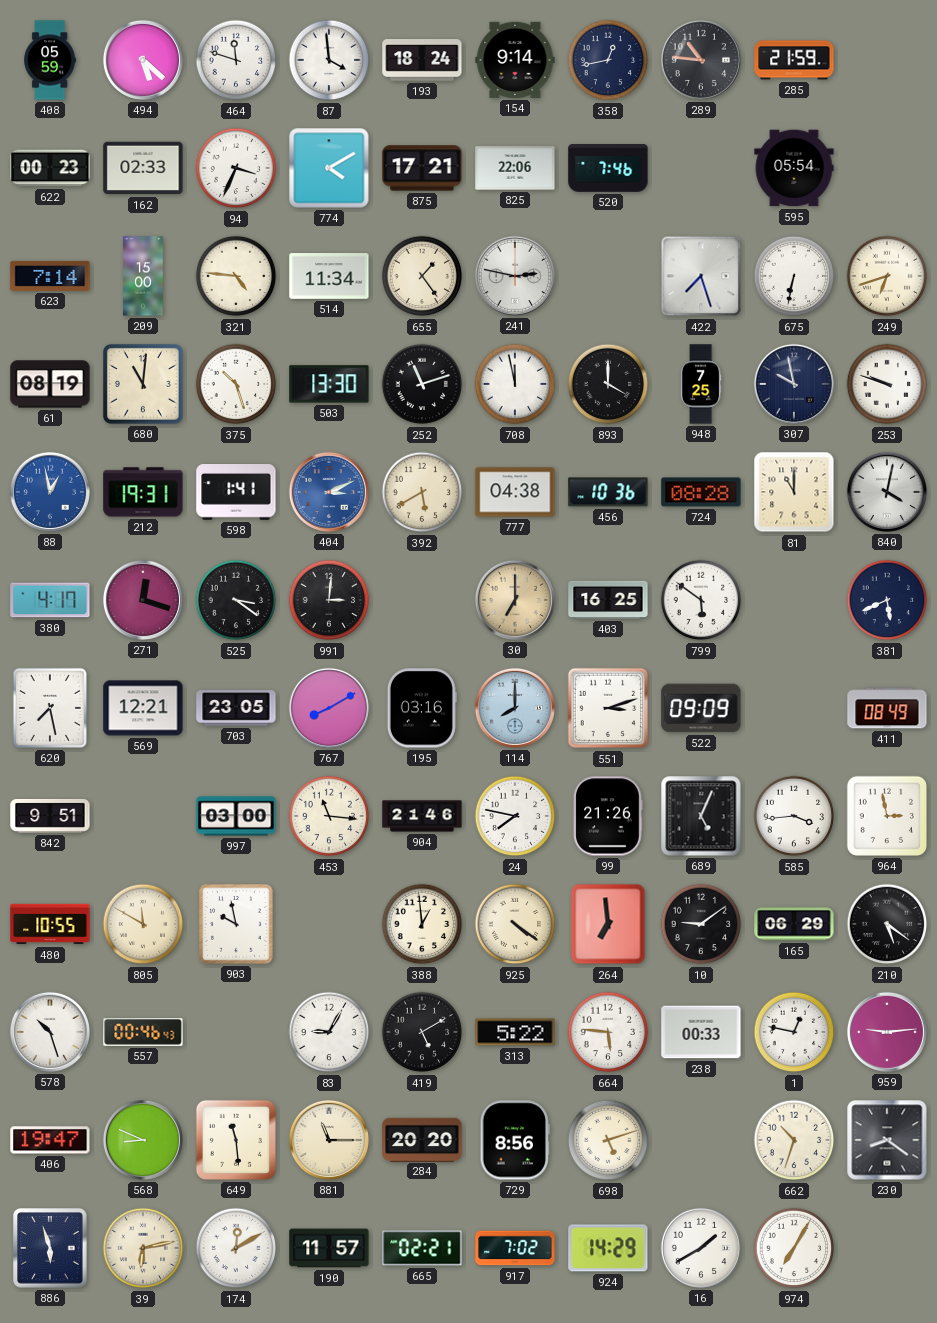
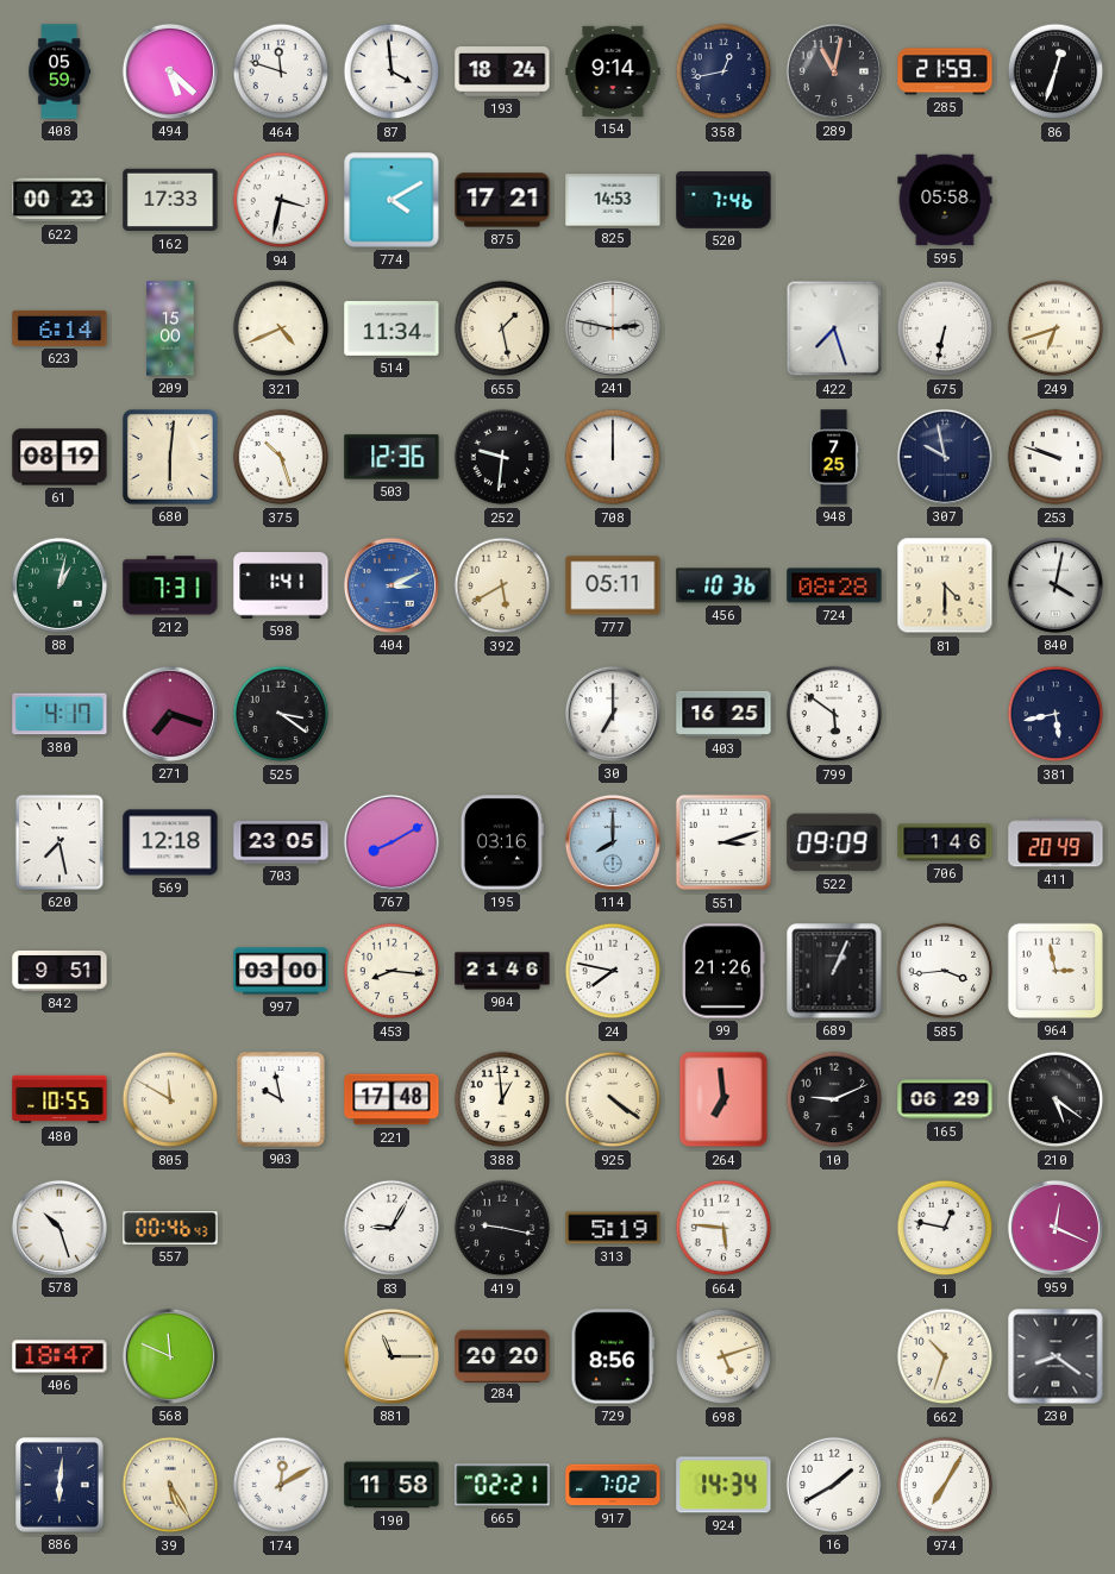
289: 10:46 -> 11:02 (834, 71)
86: none -> 12:33 (1056, 71)
162: 02:33 -> 17:33 (170, 200)
94: 3:34 -> 3:32 (281, 200)
825: 22:06 -> 14:53 (613, 200)
595: 05:54 -> 05:58 (945, 200)
623: 7:14 -> 6:14 (59, 328)
321: 4:46 -> 4:41 (281, 328)
655: 1:24 -> 1:28 (502, 328)
680: 11:01 -> 6:01 (170, 457)
503: 13:30 -> 12:36 (391, 457)
252: 11:12 -> 9:31 (502, 457)
708: 11:58 -> 12:00 (613, 457)
893: 4:00 -> none (608, 384)
88: 12:58 -> 1:02 (59, 585)
88 dial: blue -> green (59, 585)
212: 19:31 -> 7:31 (170, 585)
777: 04:38 -> 05:11 (613, 585)
81: 11:00 -> 4:30 (945, 585)
271: 12:18 -> 7:18 (170, 714)
991: 3:01 -> none (329, 600)
30 dial: champagne -> white (613, 714)
381: 5:41 -> 5:43 (1056, 714)
569: 12:21 -> 12:18 (170, 842)
706: none -> 1:46 (945, 842)
411: 08:49 -> 20:49 (1056, 842)
453: 11:16 -> 8:16 (391, 971)
689: 5:04 -> 1:04 (834, 971)
221: none -> 17:48 (391, 1099)
10: 9:09 -> 9:11 (834, 1099)
419: 5:10 -> 9:17 (502, 1228)
313: 5:22 -> 5:19 (613, 1228)
238: 00:33 -> none (701, 1032)
959: 9:14 -> 12:19 (1056, 1228)
406: 19:47 -> 18:47 (59, 1356)
568: 8:49 -> 11:49 (170, 1356)
649: 11:29 -> none (236, 1140)
886: 5:57 -> 6:01 (59, 1485)
39: 6:13 -> 5:25 (170, 1485)
190: 11:57 -> 11:58 (391, 1485)
924: 14:29 -> 14:34 (724, 1485)
